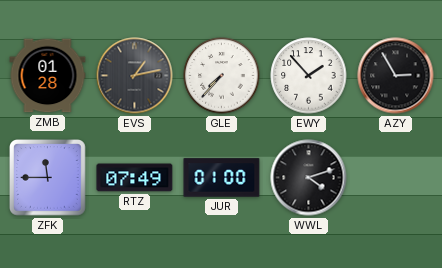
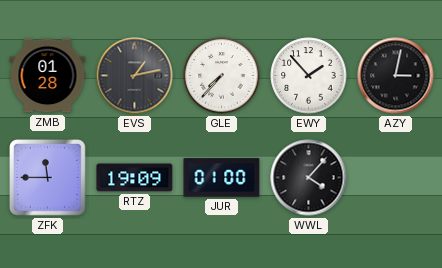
AZY: 2:55 -> 3:02 (396, 76)
RTZ: 07:49 -> 19:09 (135, 178)
WWL: 4:12 -> 4:07 (309, 178)
